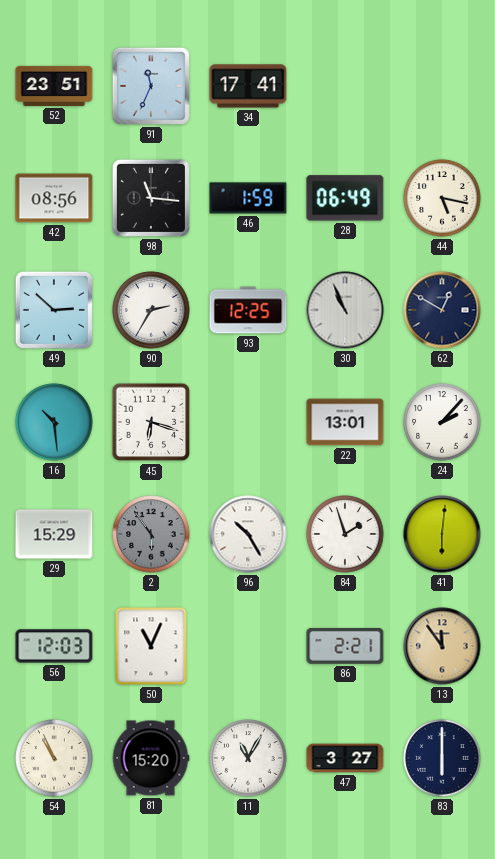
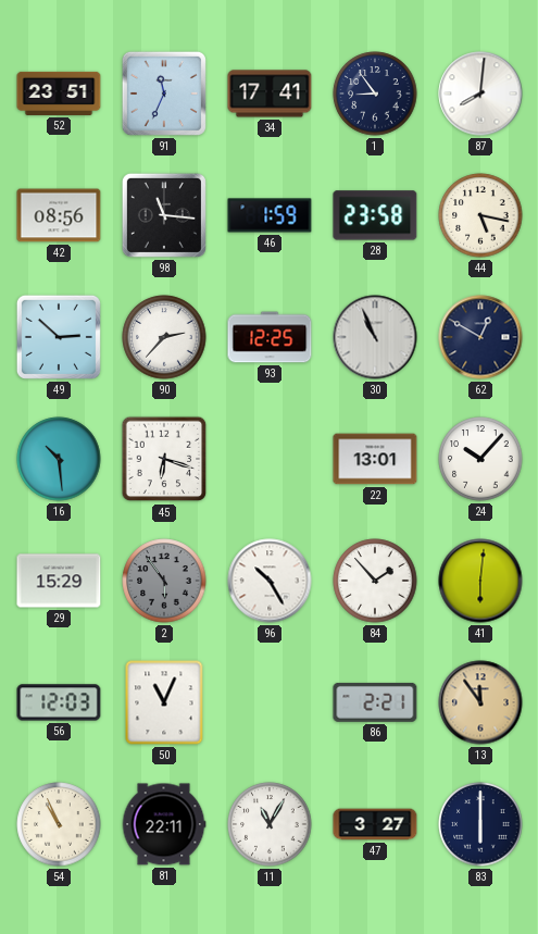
1: none -> 8:54 (375, 94)
87: none -> 8:01 (480, 94)
28: 06:49 -> 23:58 (375, 215)
90: 2:35 -> 2:37 (164, 337)
24: 2:07 -> 10:07 (480, 459)
84: 1:57 -> 1:53 (375, 581)
81: 15:20 -> 22:11 (164, 824)
